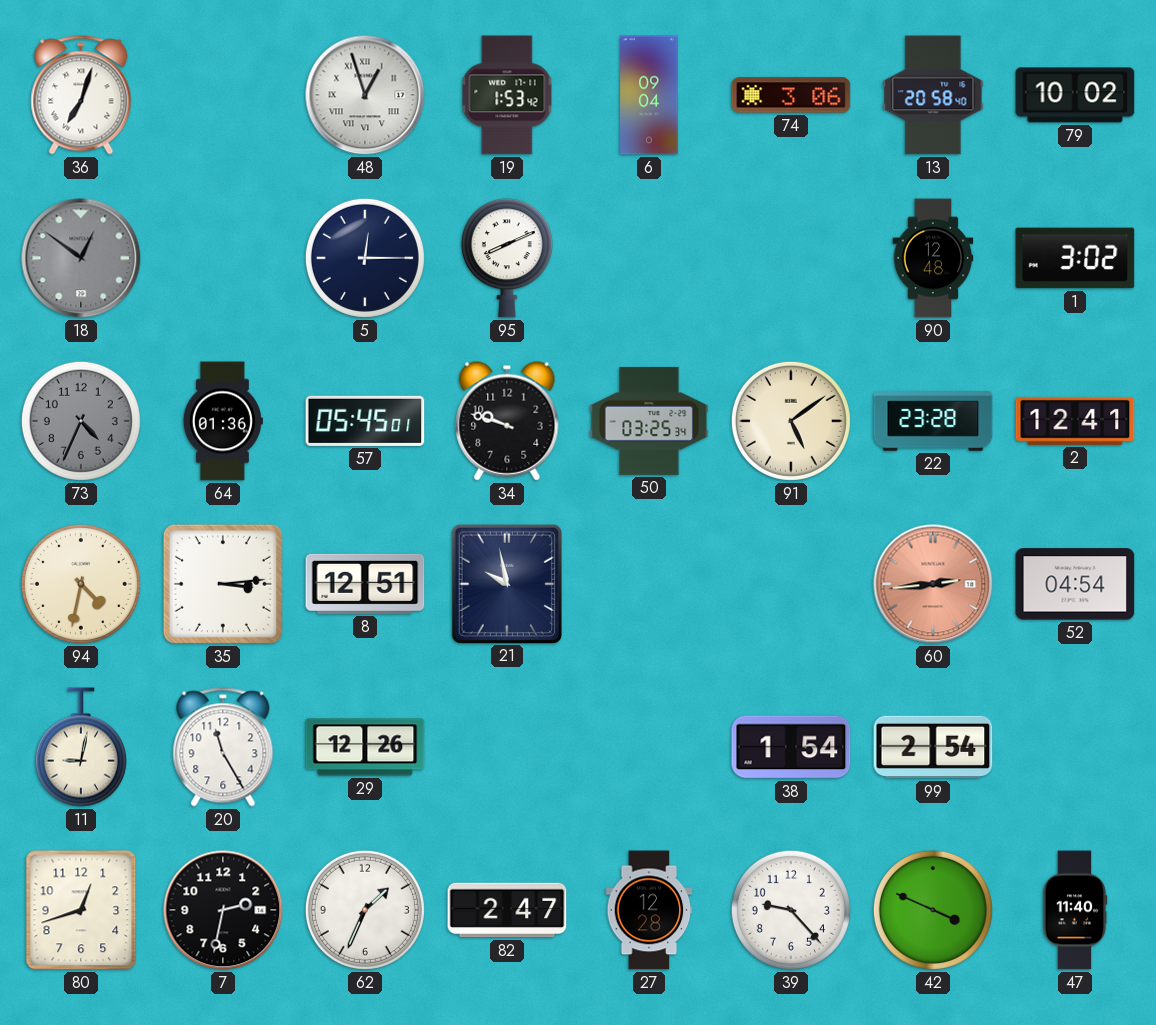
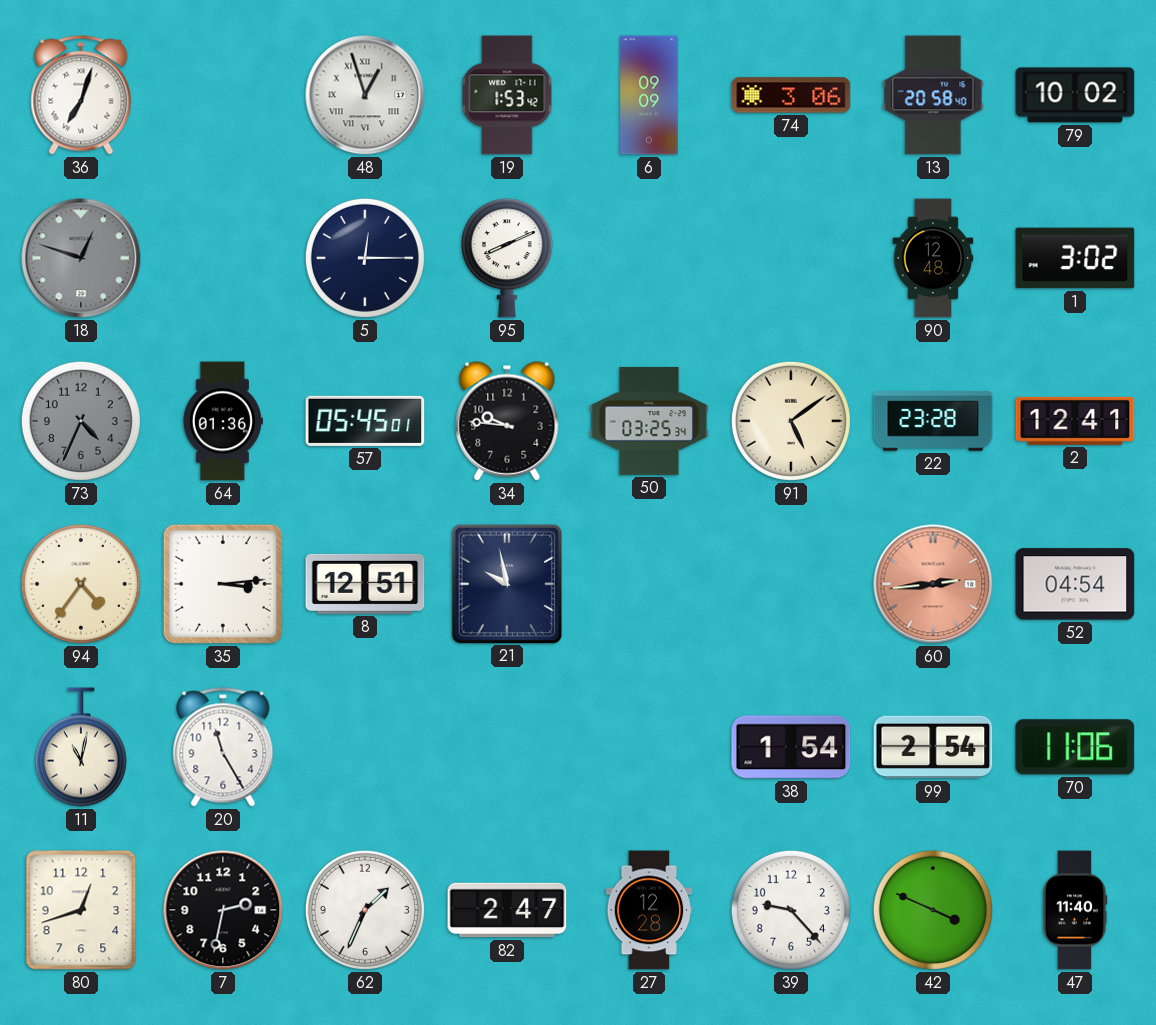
6: 09:04 -> 09:09 (649, 95)
18: 12:51 -> 12:48 (81, 258)
34: 9:48 -> 9:46 (507, 421)
94: 4:32 -> 4:36 (81, 584)
11: 9:02 -> 11:02 (81, 747)
29: 12:26 -> none (365, 747)
70: none -> 11:06 (1075, 747)
